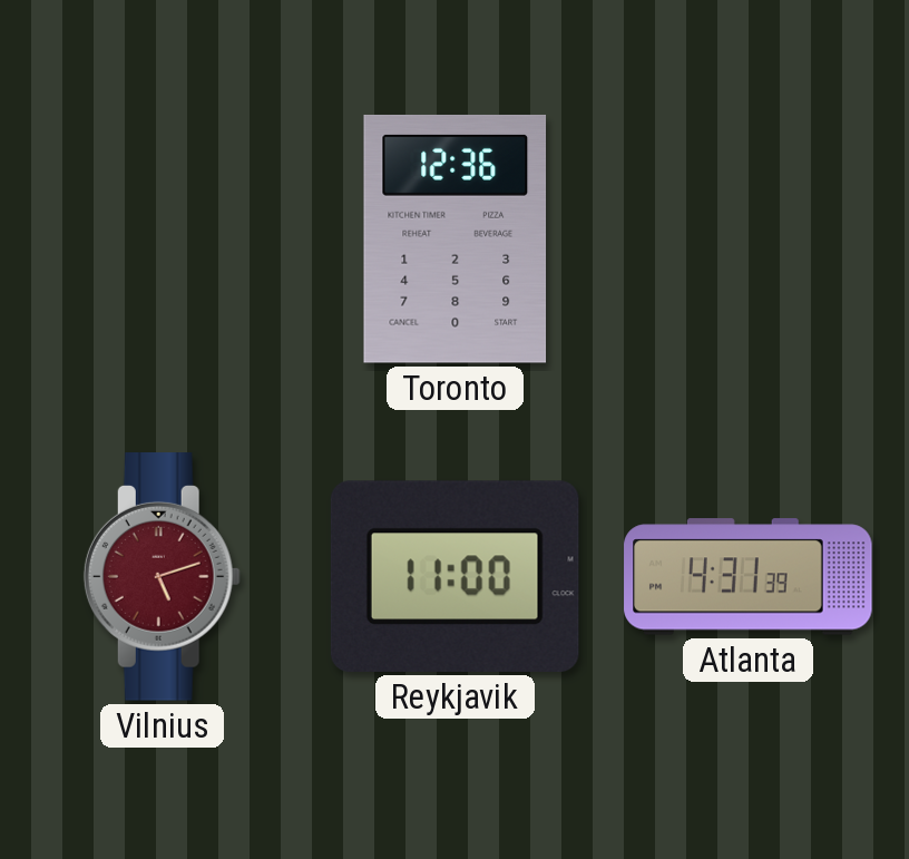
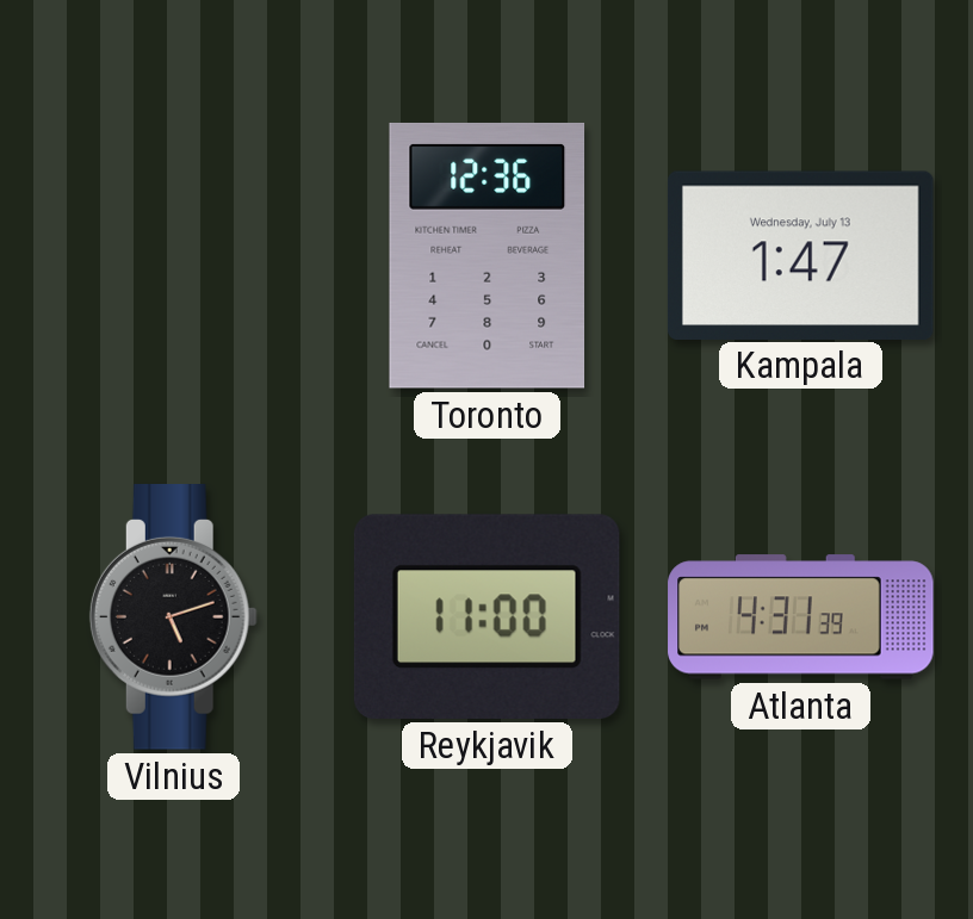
Kampala: none -> 1:47 (800, 255)
Vilnius dial: burgundy -> black (173, 617)
